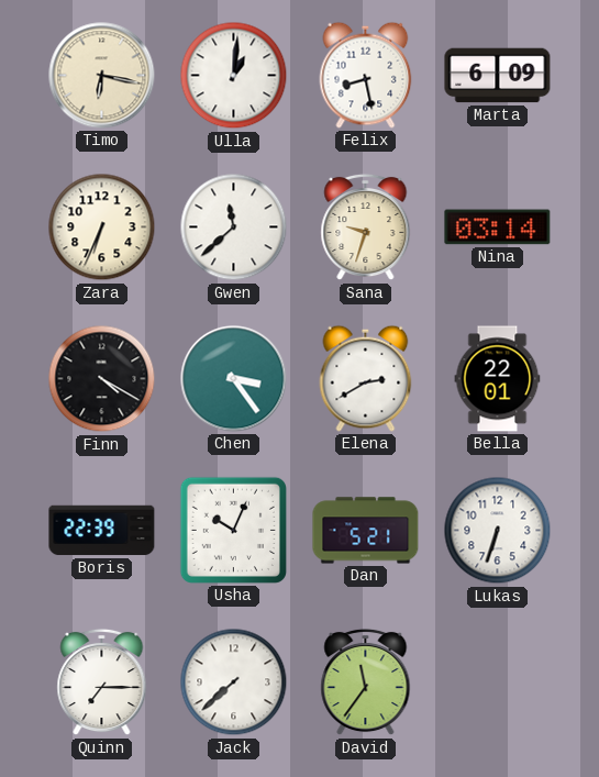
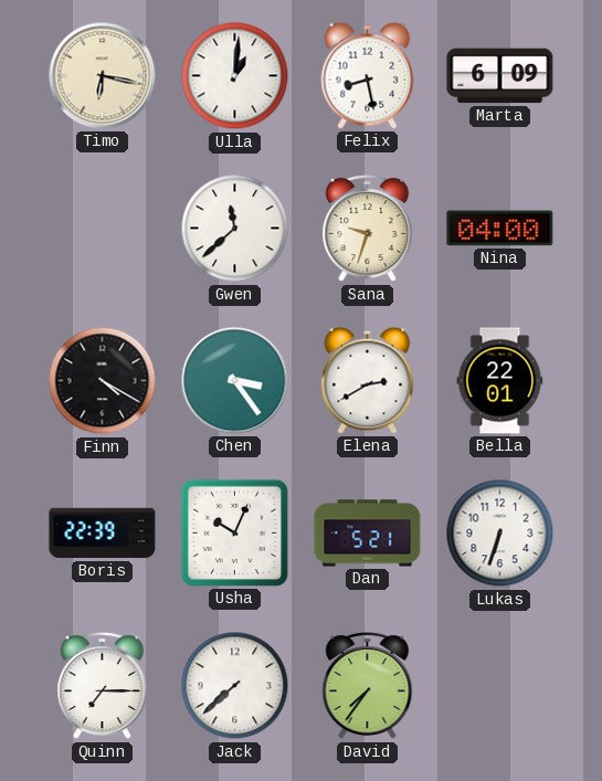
Zara: 6:34 -> none (102, 227)
Nina: 03:14 -> 04:00 (500, 229)
David: 11:36 -> 7:36 (368, 686)
